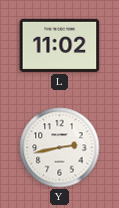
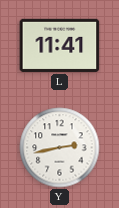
L: 11:02 -> 11:41 (60, 45)
